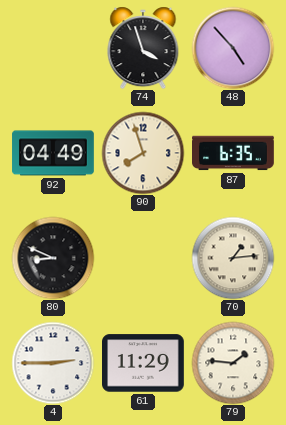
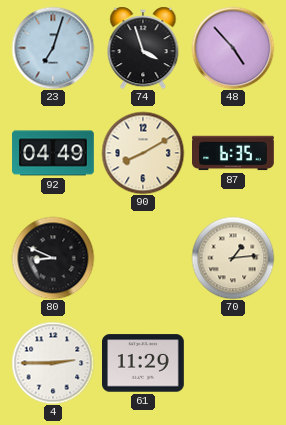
23: none -> 7:03 (53, 48)
90: 7:57 -> 8:10 (143, 153)
79: 1:46 -> none (233, 363)
